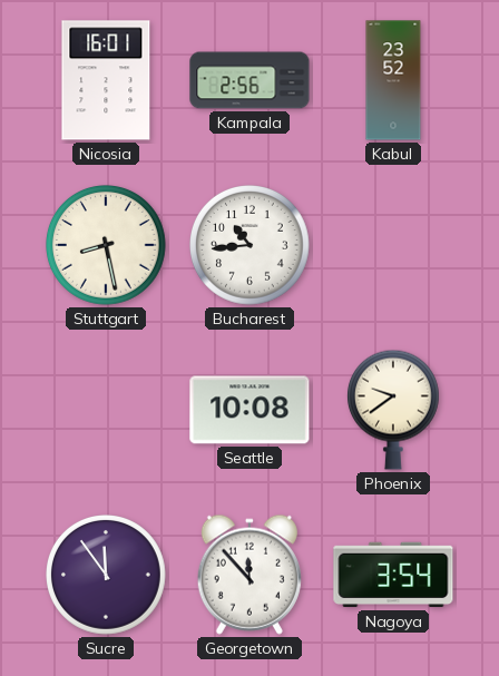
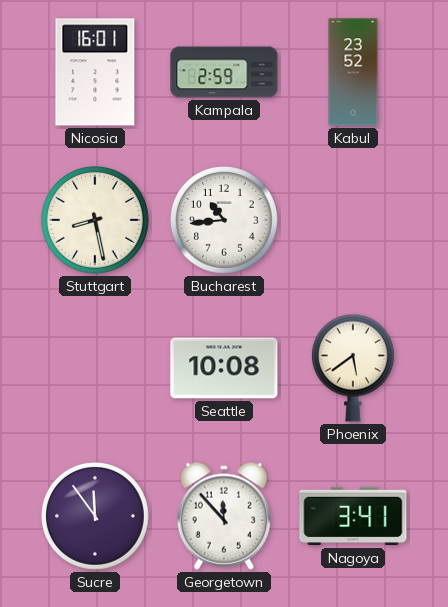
Kampala: 2:56 -> 2:59 (224, 72)
Phoenix: 9:39 -> 5:39 (353, 368)
Nagoya: 3:54 -> 3:41 (353, 516)
